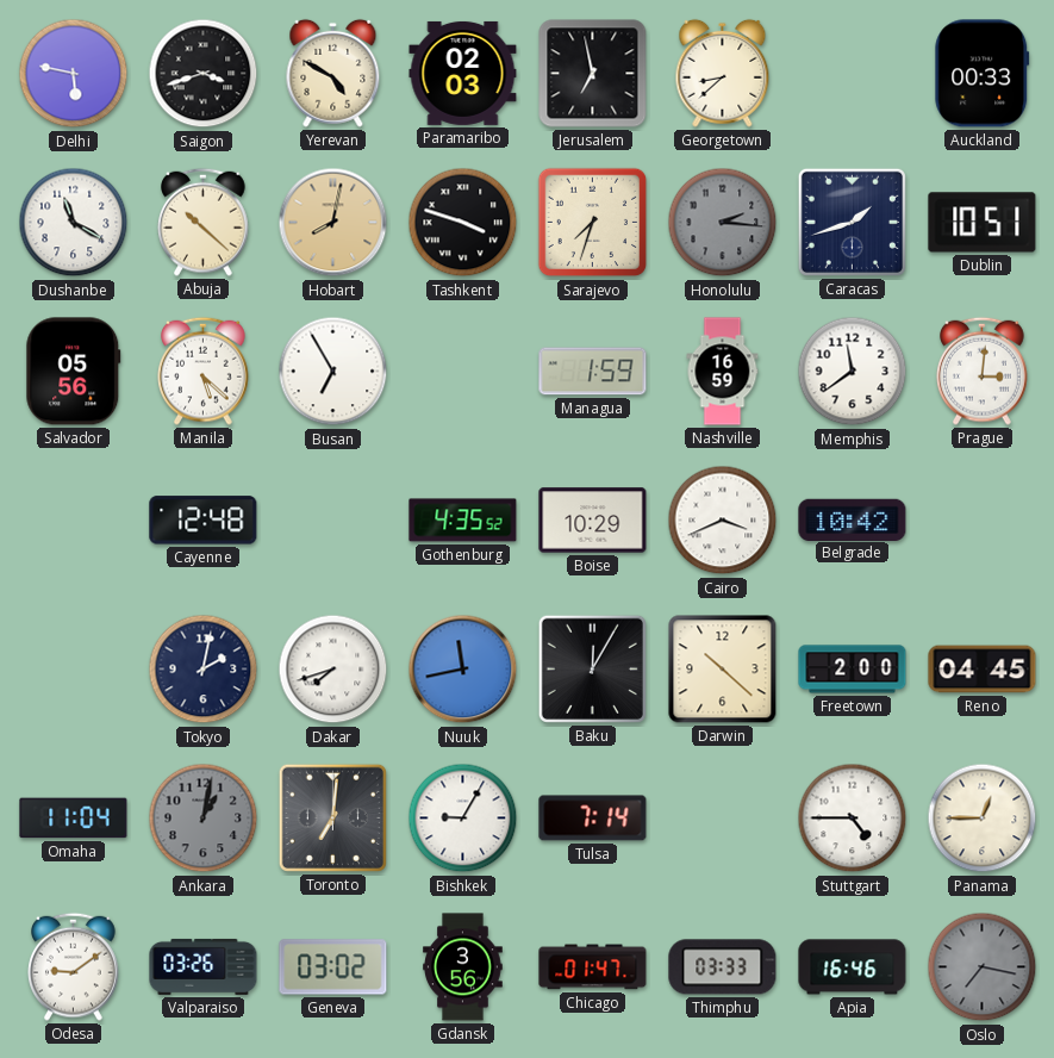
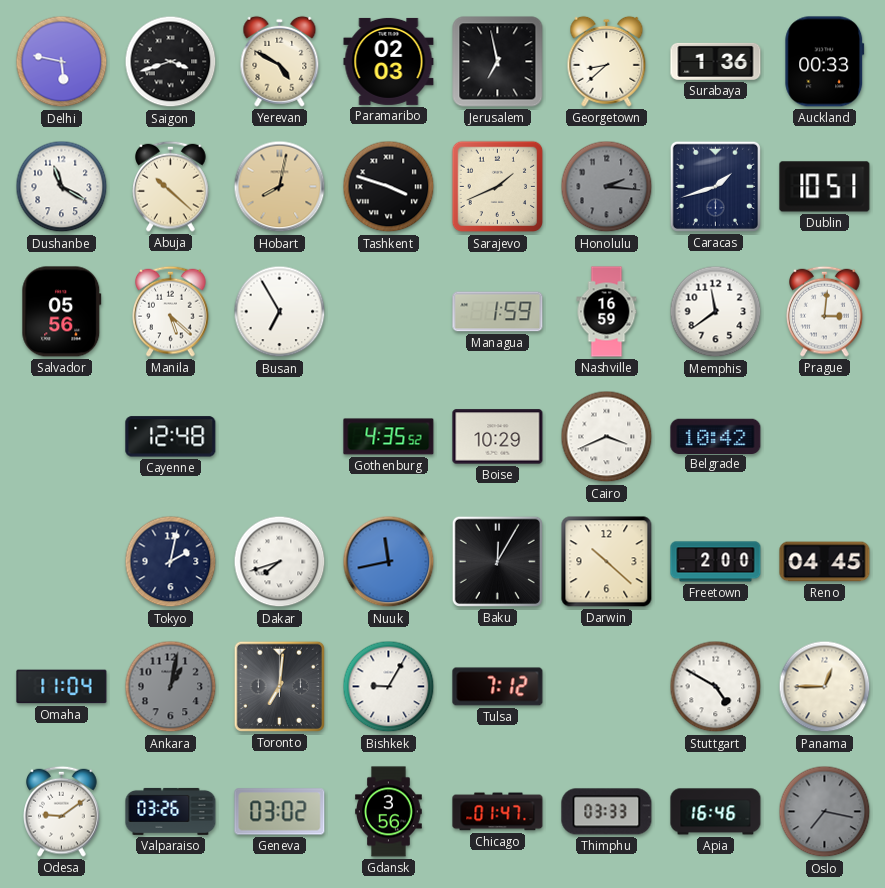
Surabaya: none -> 1:36 (716, 61)
Sarajevo: 7:33 -> 1:41 (498, 187)
Tulsa: 7:14 -> 7:12 (498, 687)
Stuttgart: 4:45 -> 4:50 (716, 687)
